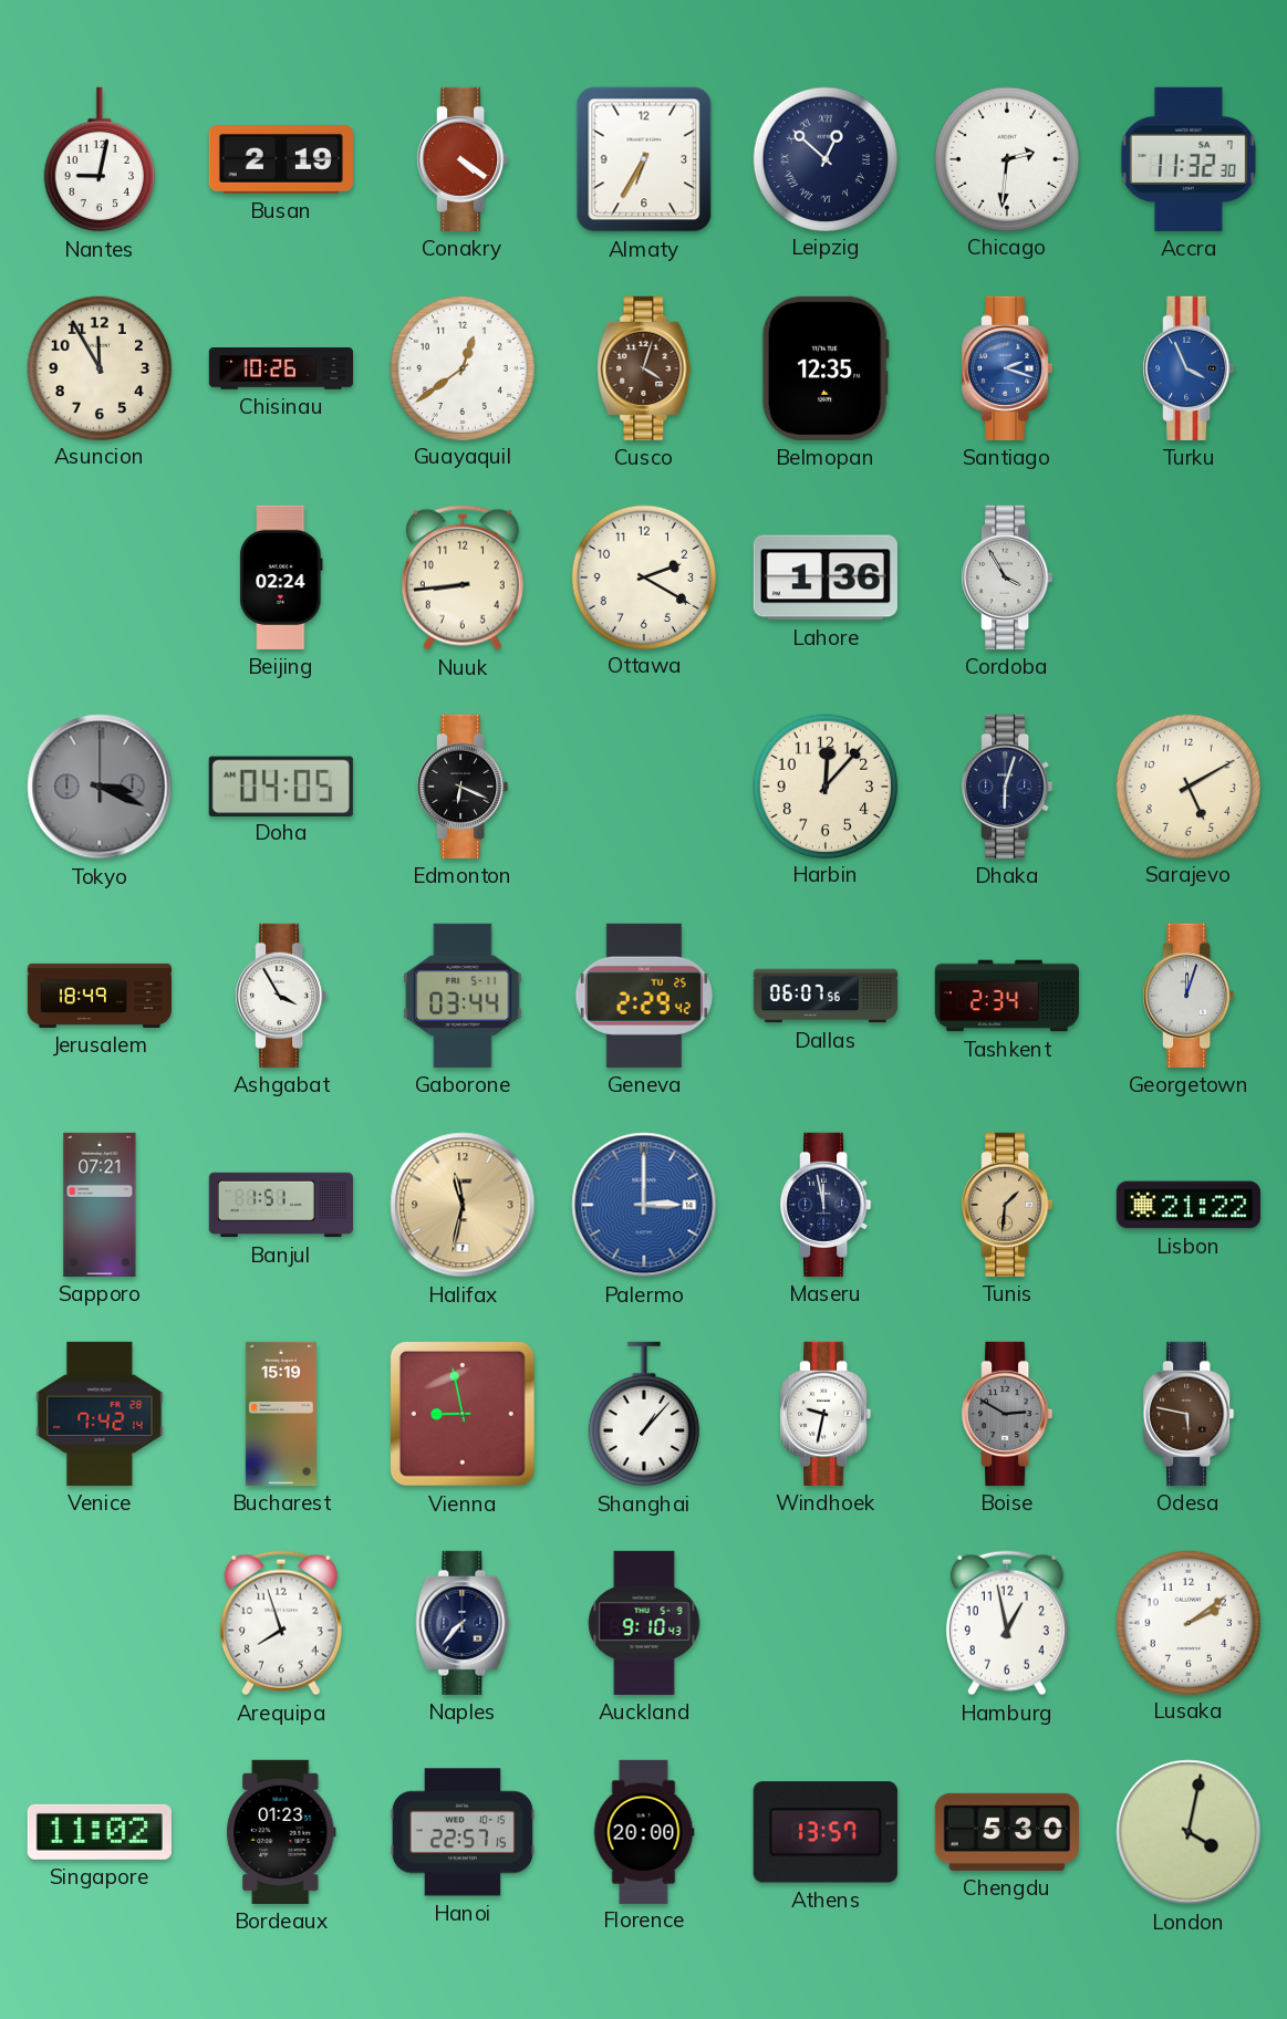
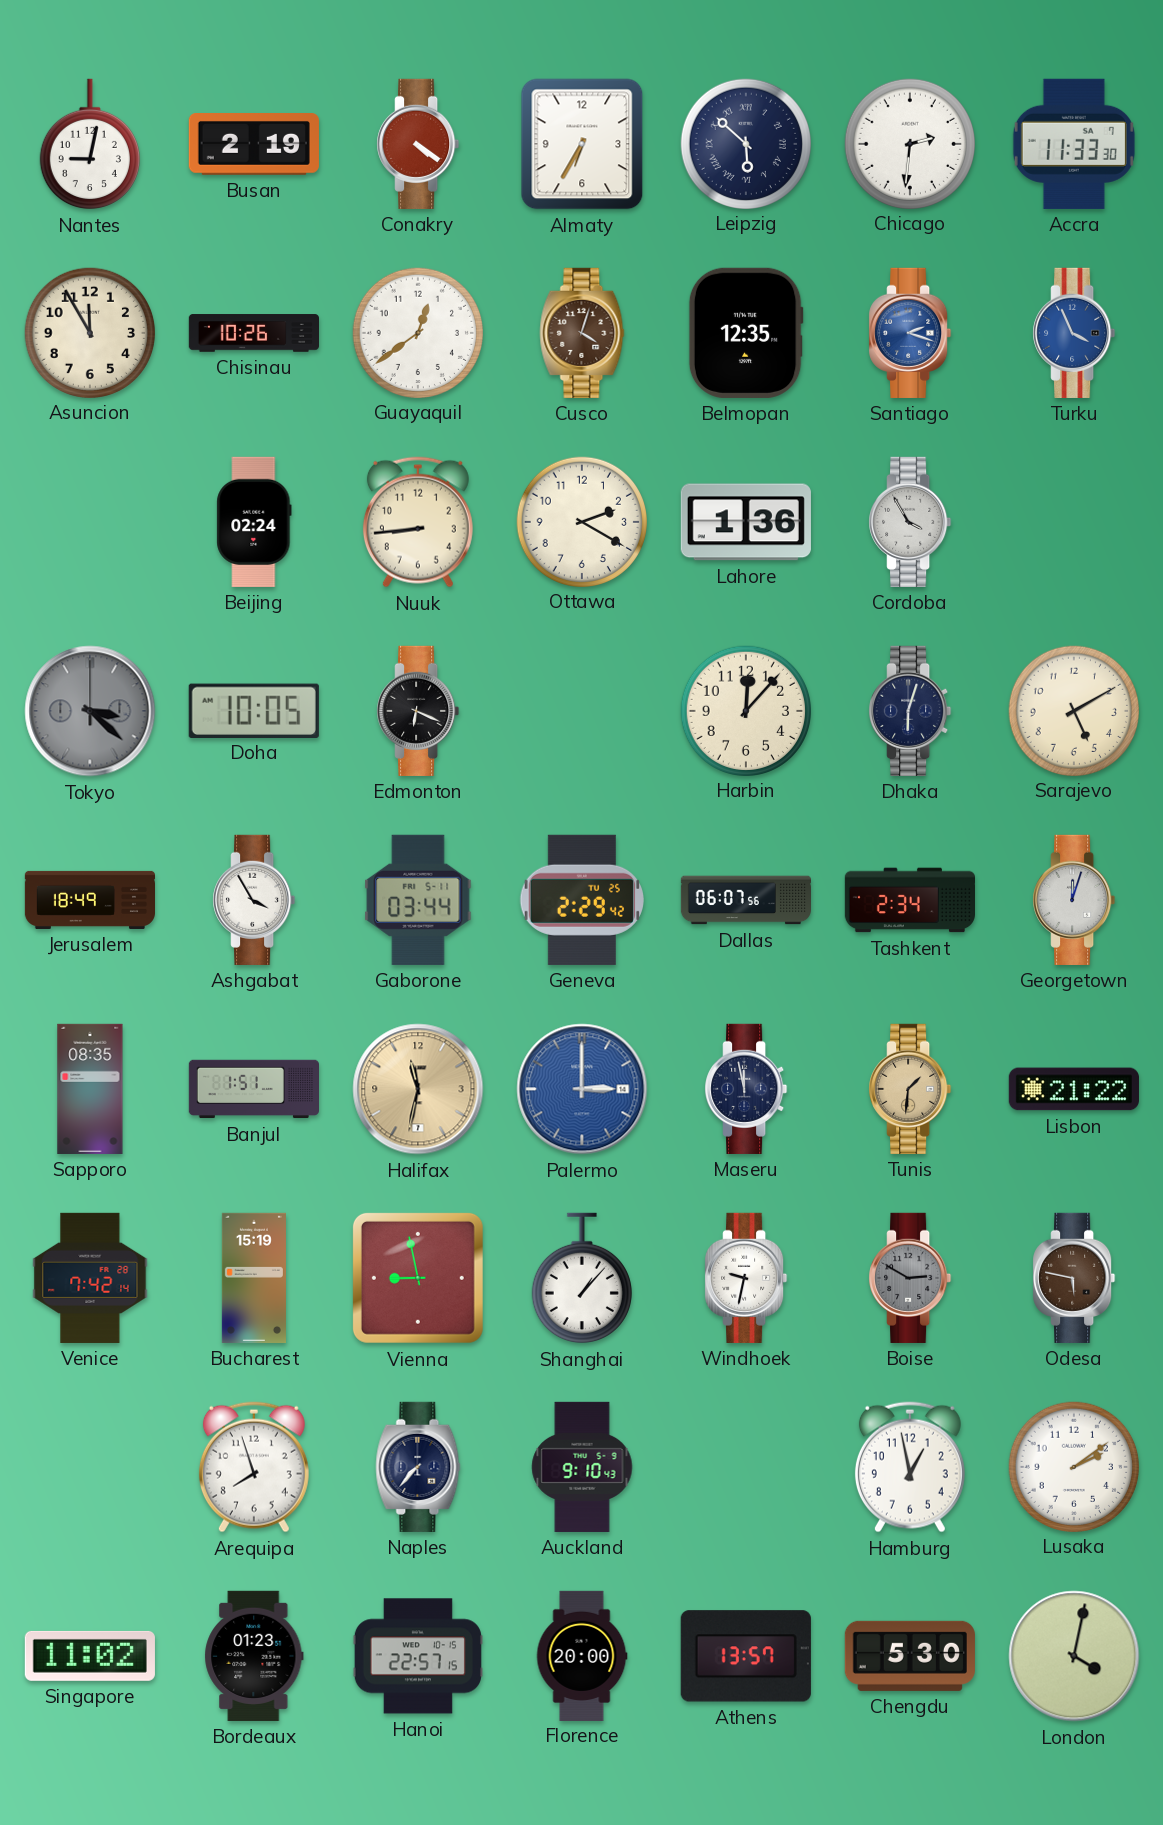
Leipzig: 12:52 -> 5:52 (745, 143)
Accra: 11:32 -> 11:33 (1074, 144)
Tokyo: 3:19 -> 3:22 (90, 711)
Doha: 04:05 -> 10:05 (254, 710)
Sapporo: 07:21 -> 08:35 (90, 1089)
